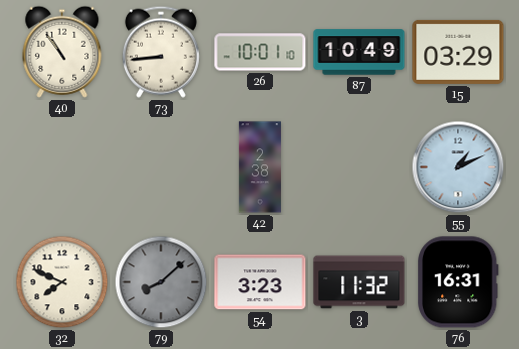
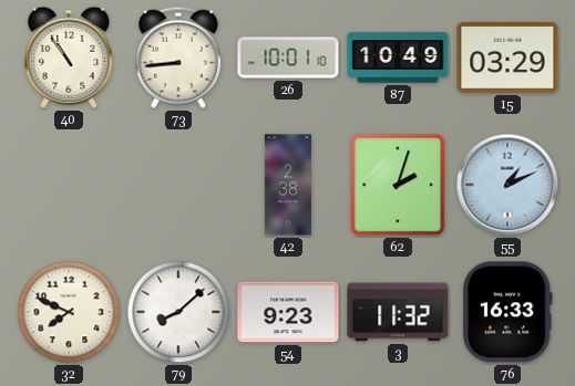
62: none -> 2:03 (398, 185)
79 dial: grey -> white (178, 312)
54: 3:23 -> 9:23 (288, 312)
76: 16:31 -> 16:33 (507, 312)
